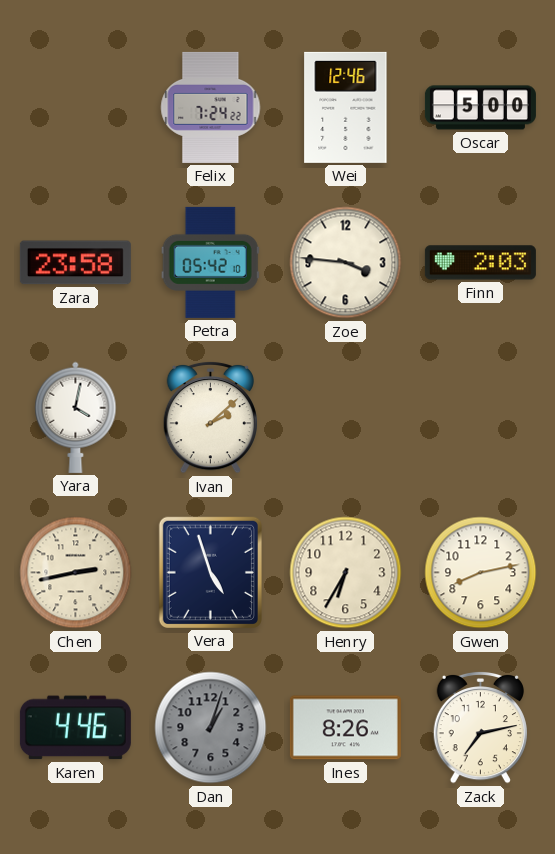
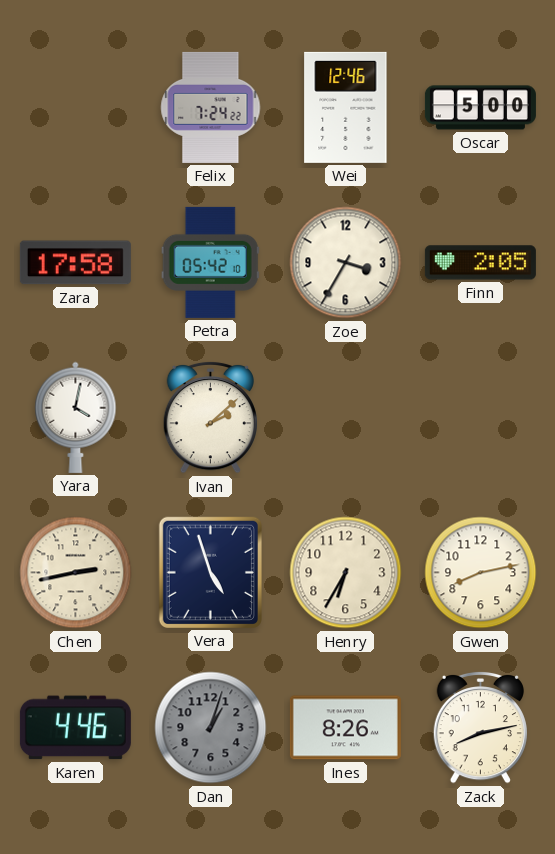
Zara: 23:58 -> 17:58 (75, 263)
Zoe: 3:46 -> 3:35 (346, 263)
Finn: 2:03 -> 2:05 (480, 263)
Zack: 7:13 -> 8:13 (480, 727)
